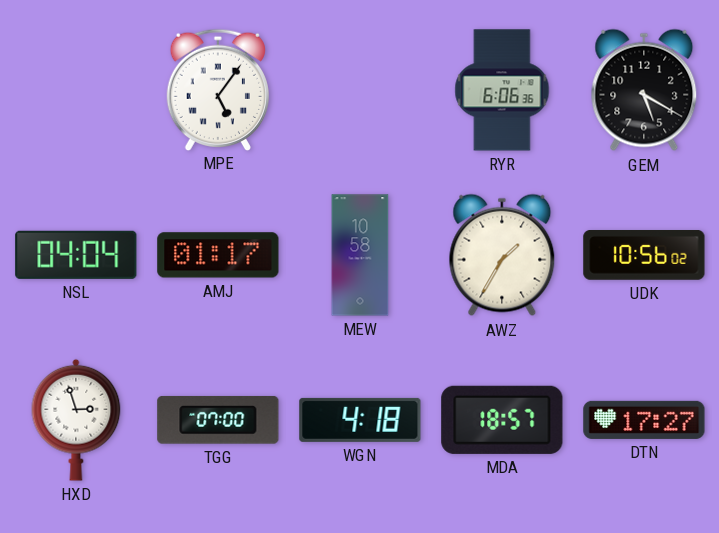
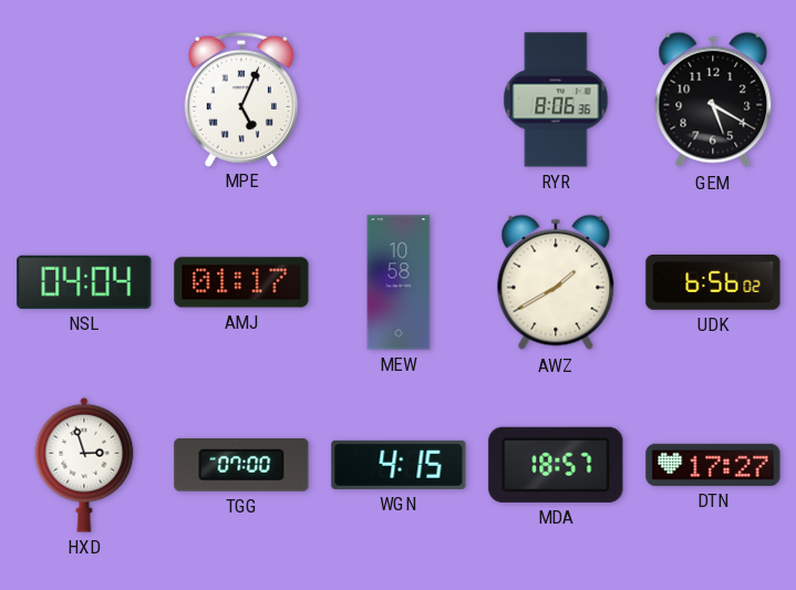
MPE: 5:06 -> 5:04 (240, 99)
RYR: 6:06 -> 8:06 (556, 100)
AWZ: 1:35 -> 1:40 (556, 282)
UDK: 10:56 -> 6:56 (713, 283)
WGN: 4:18 -> 4:15 (399, 465)
